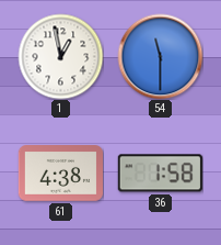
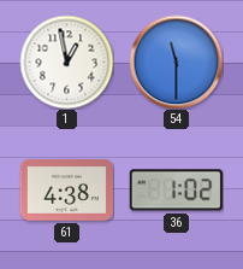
36: 1:58 -> 1:02 (176, 191)
